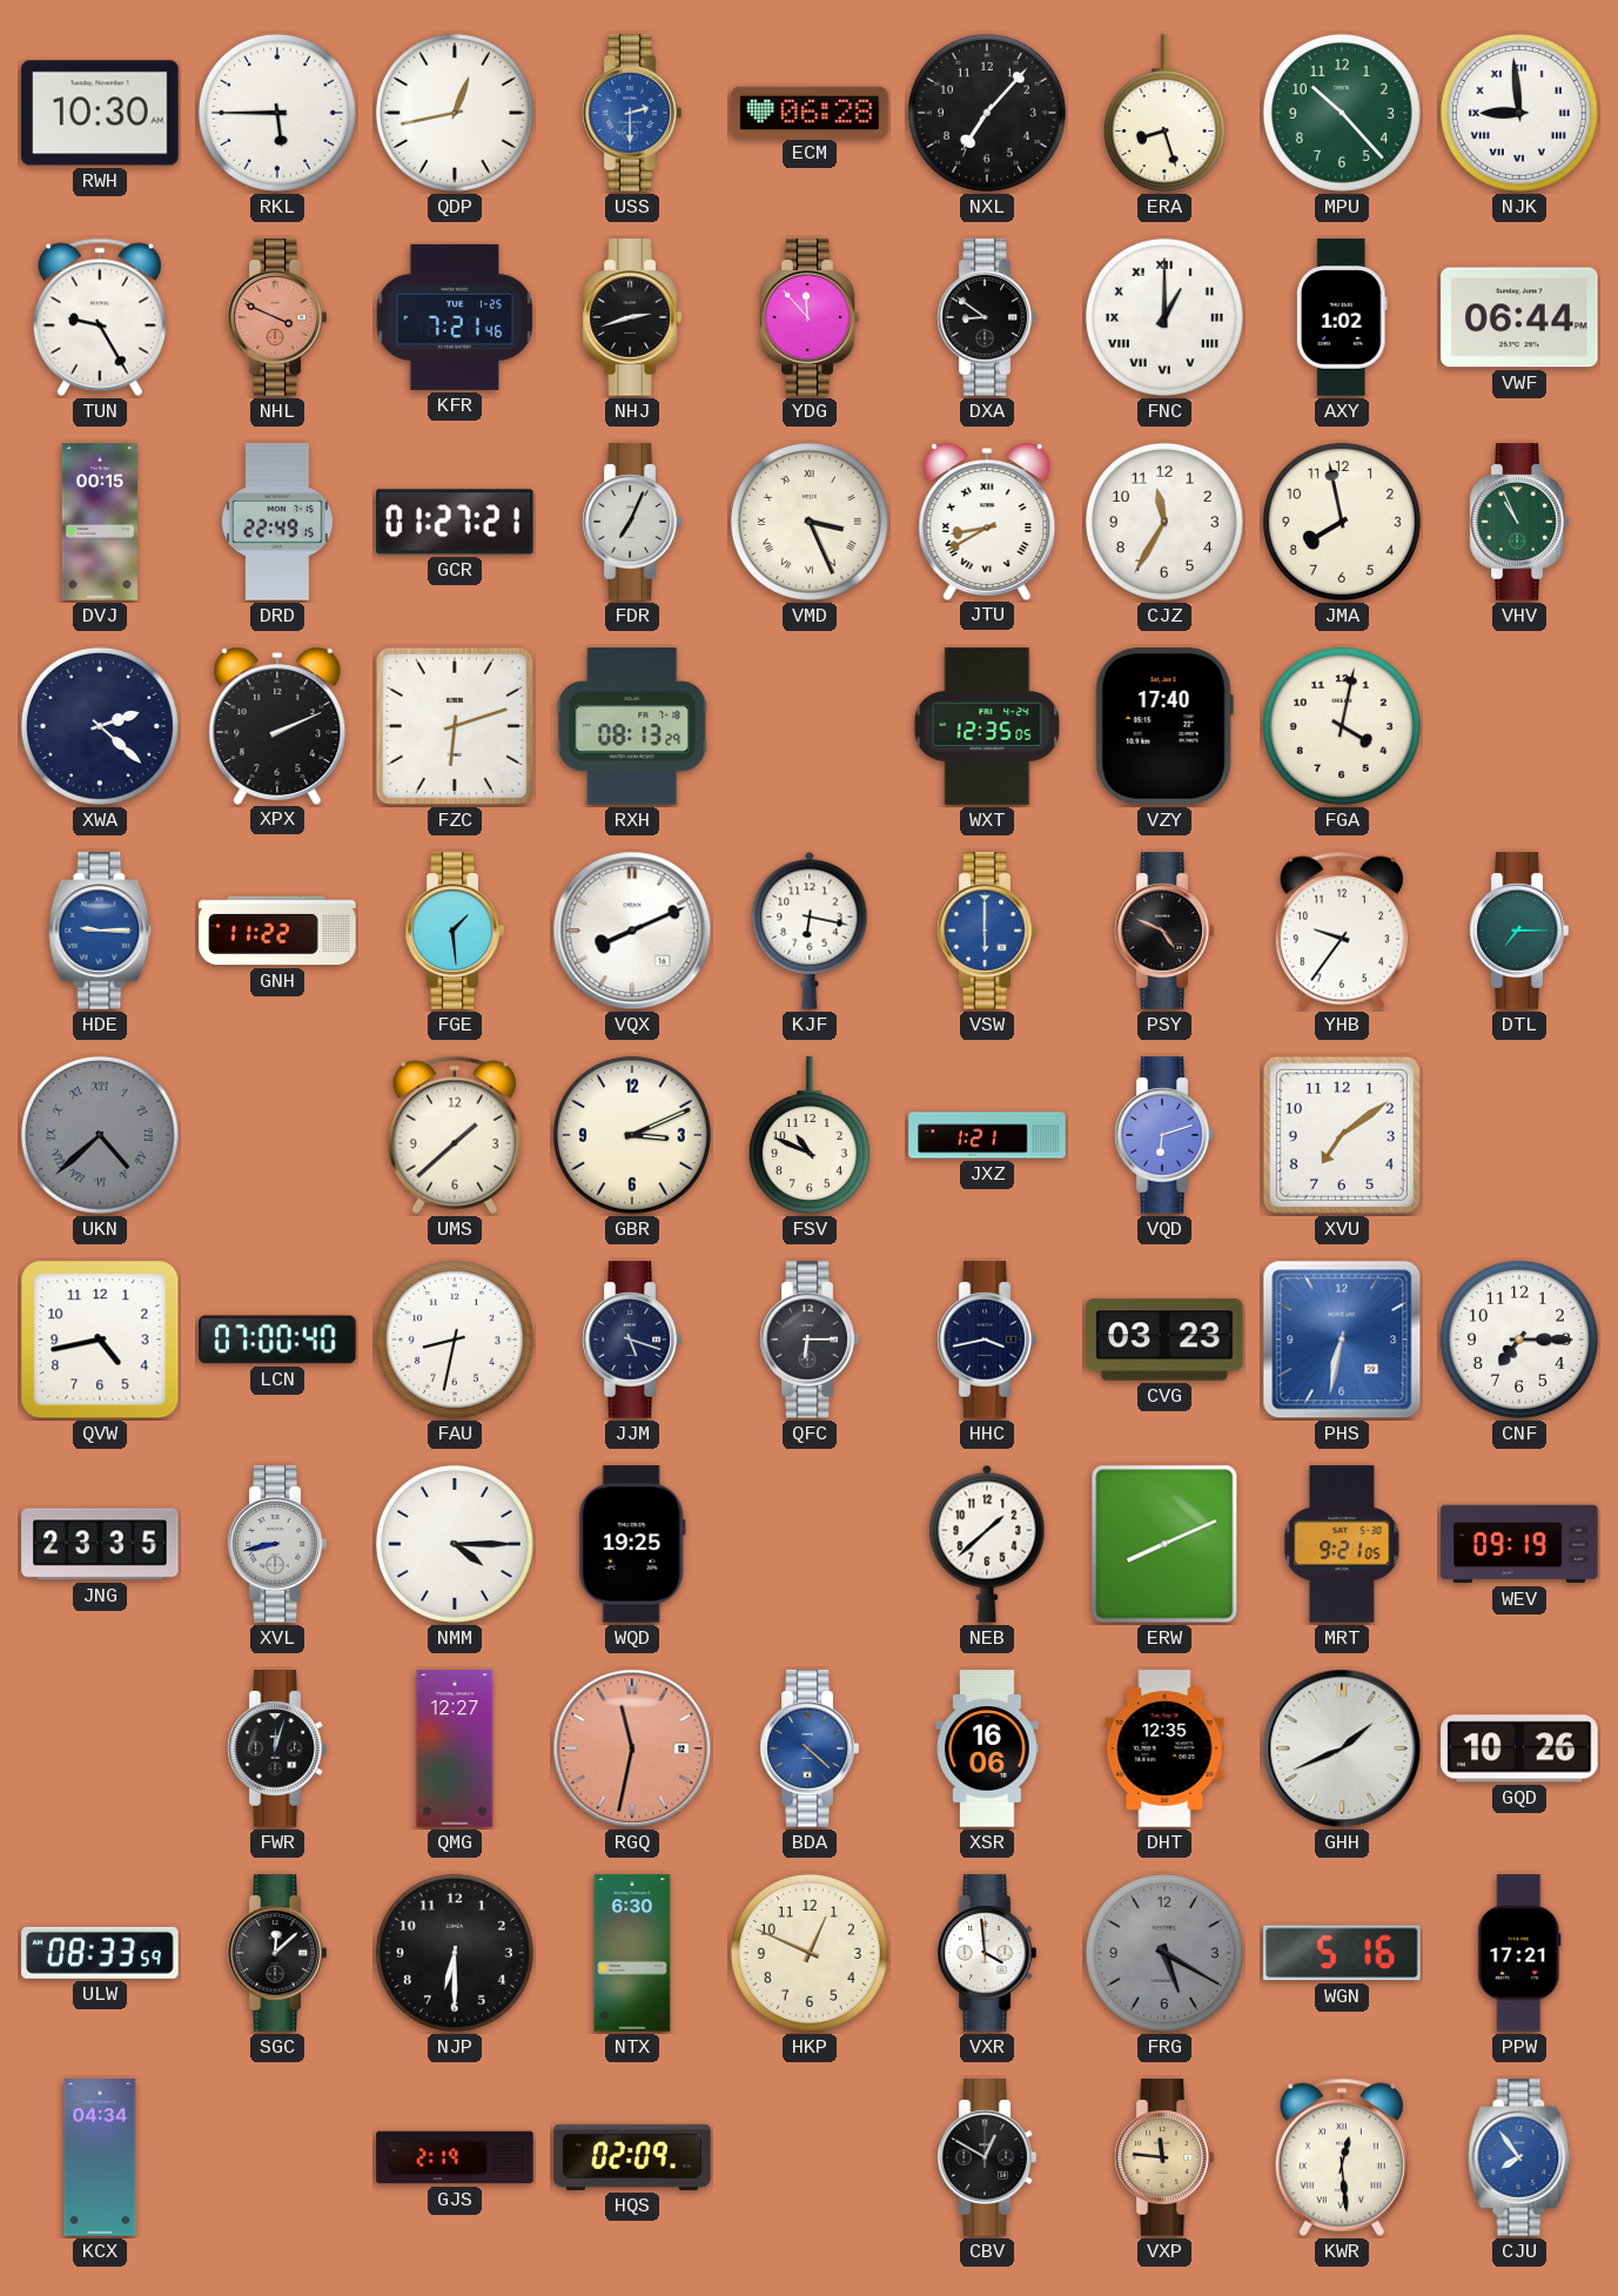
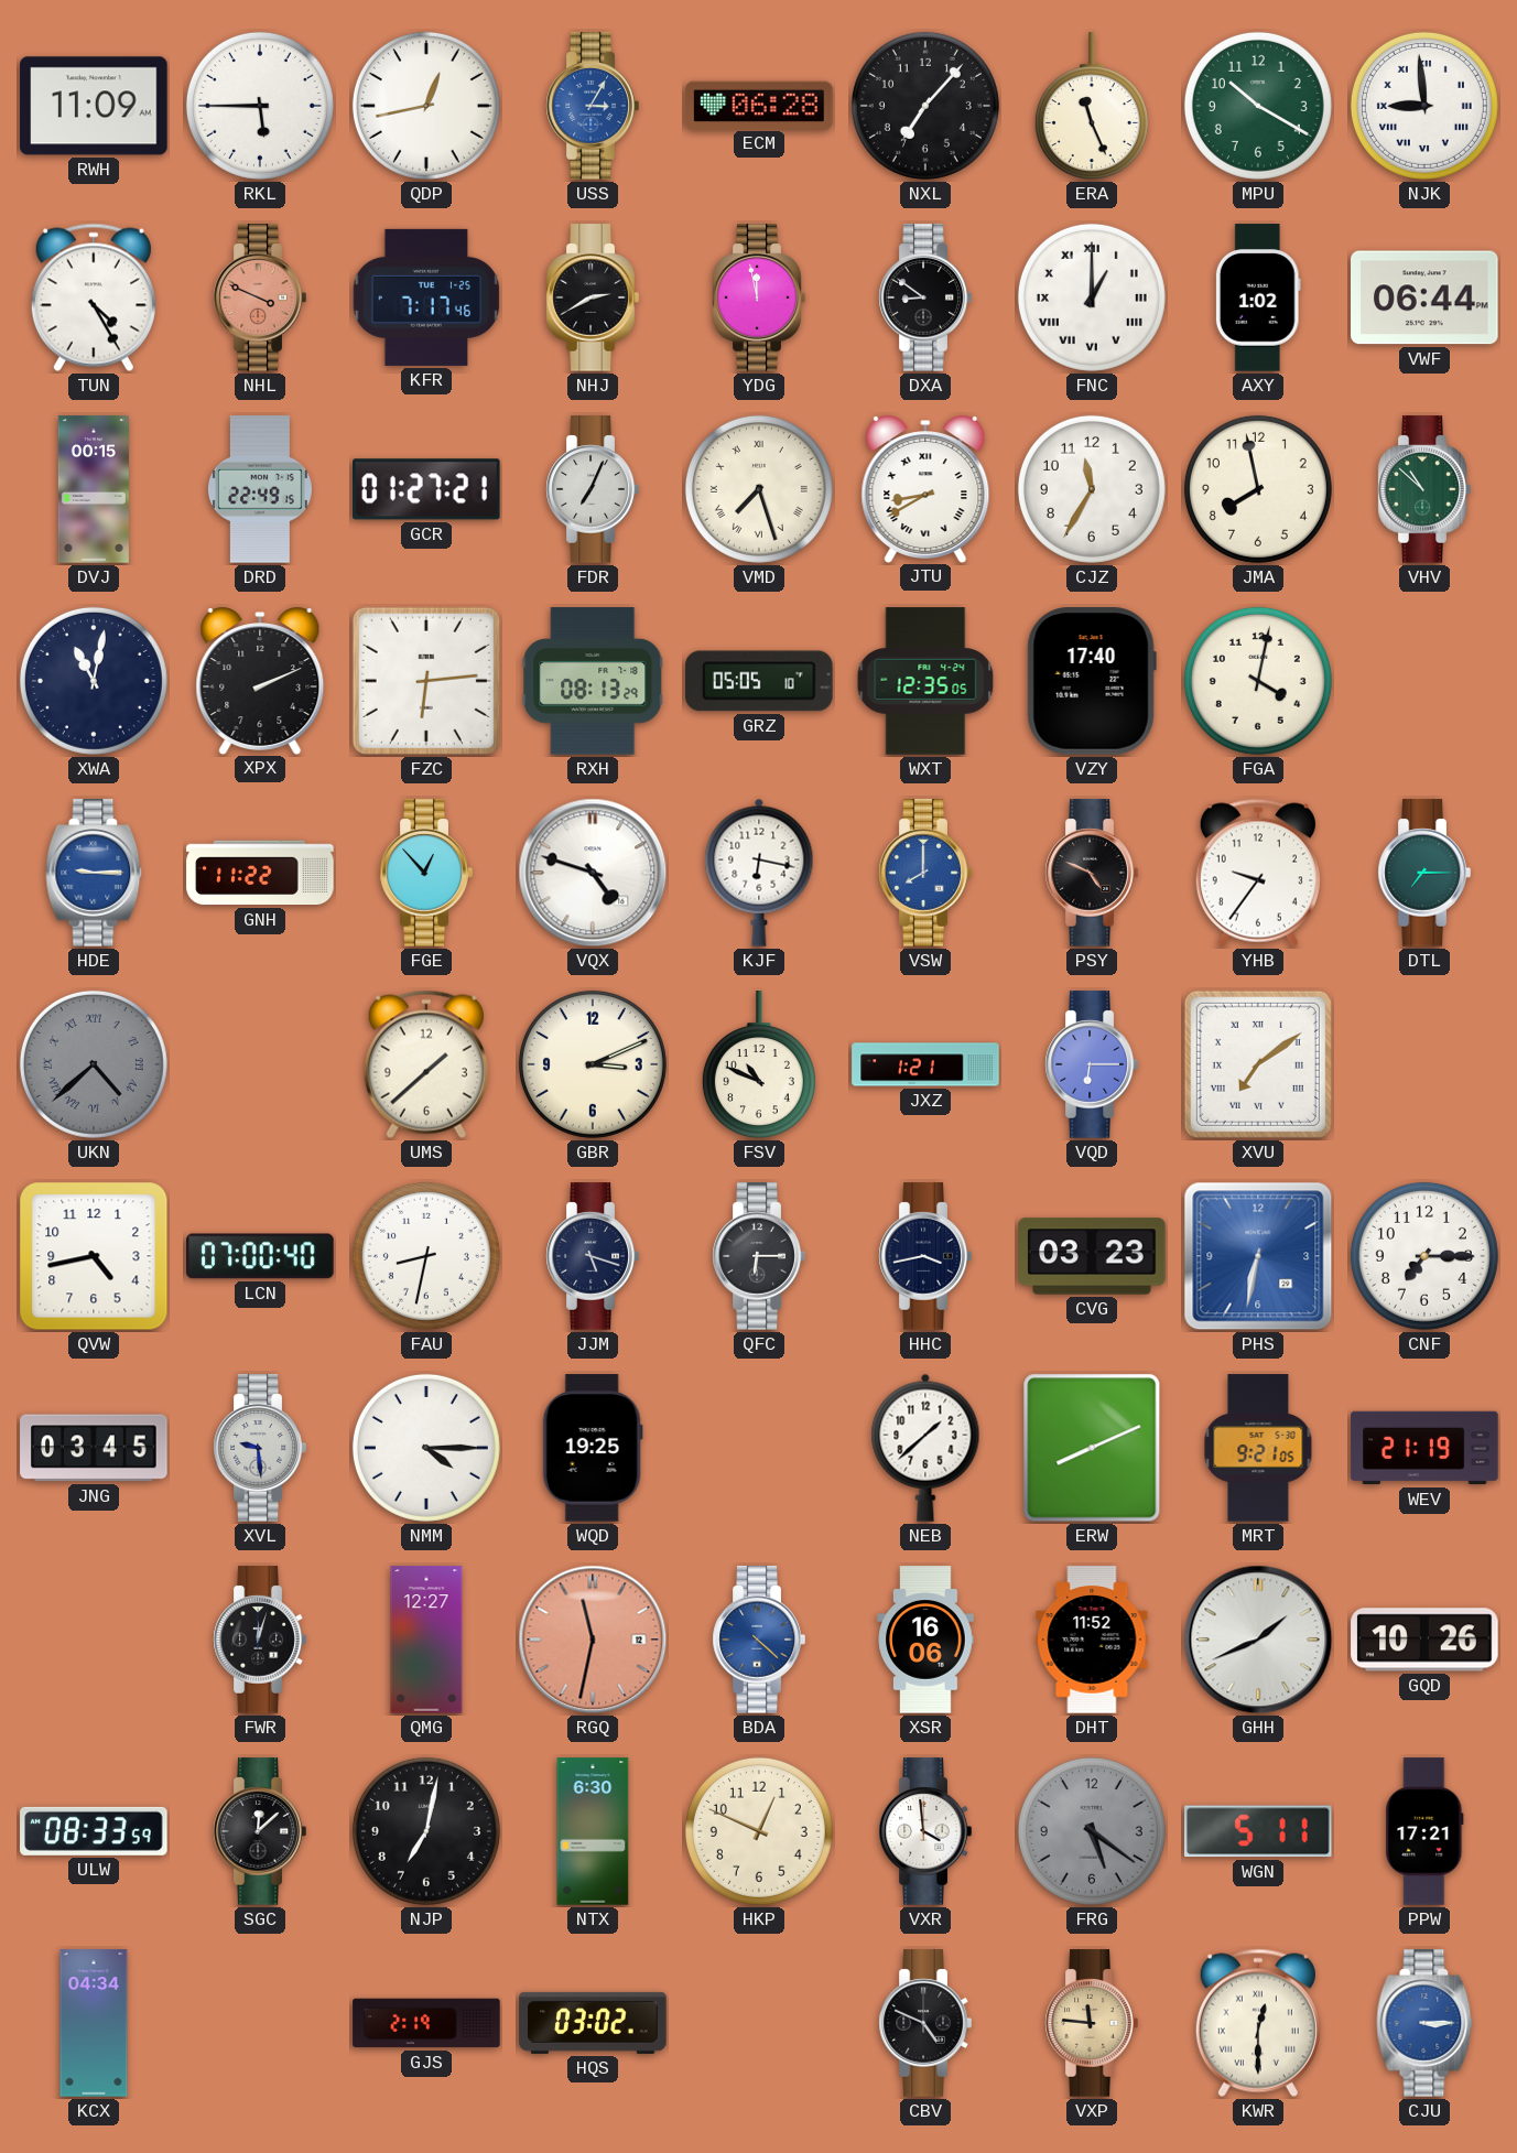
RWH: 10:30 -> 11:09 (94, 106)
USS: 2:30 -> 3:05 (593, 106)
ERA: 8:27 -> 11:26 (1092, 106)
MPU: 10:23 -> 10:20 (1258, 106)
TUN: 9:25 -> 4:25 (94, 297)
KFR: 7:21 -> 7:17 (426, 297)
NHJ: 2:42 -> 2:40 (593, 297)
YDG: 11:53 -> 11:58 (759, 297)
VMD: 3:26 -> 7:27 (759, 489)
VHV: 10:56 -> 10:52 (1424, 489)
XWA: 2:22 -> 11:02 (94, 681)
FZC: 6:12 -> 6:14 (426, 681)
GRZ: none -> 05:05 (759, 681)
FGE: 1:29 -> 12:53 (426, 873)
VQX: 8:11 -> 4:48 (593, 873)
VSW: 6:00 -> 8:00 (925, 873)
VQD: 6:12 -> 6:15 (1092, 1064)
XVU numerals: Arabic -> Roman (1258, 1064)
JNG: 23:35 -> 03:45 (94, 1448)
XVL: 8:43 -> 9:29 (260, 1448)
WEV: 09:19 -> 21:19 (1424, 1448)
DHT: 12:35 -> 11:52 (1092, 1640)
NJP: 6:30 -> 7:02 (426, 1831)
FRG: 5:20 -> 5:21 (1092, 1831)
WGN: 5:16 -> 5:11 (1259, 1831)
HQS: 02:09 -> 03:02 (593, 2023)
CBV: 12:50 -> 4:49 (925, 2023)
KWR: 12:29 -> 12:30 (1258, 2023)
CJU: 7:54 -> 3:15 (1424, 2023)
